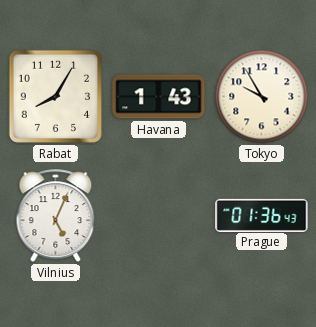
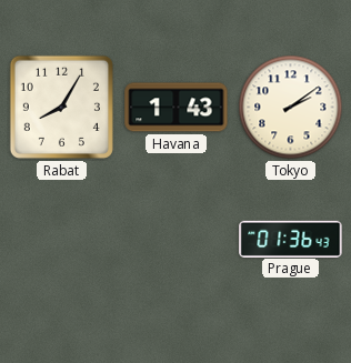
Tokyo: 9:55 -> 2:09 (291, 108)
Vilnius: 5:04 -> none (56, 215)
